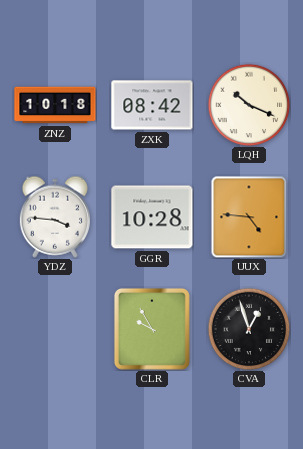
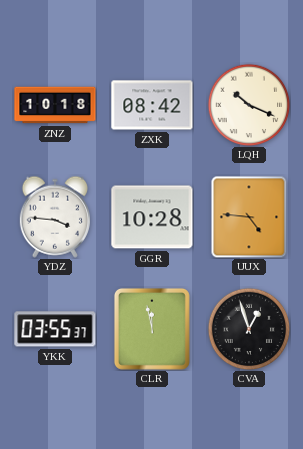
YKK: none -> 03:55 (55, 329)
CLR: 9:55 -> 11:58 (152, 329)
